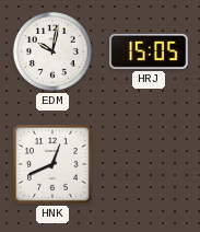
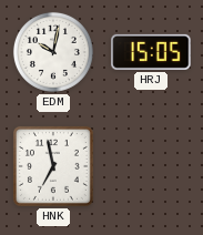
HNK: 12:41 -> 6:58 (53, 166)
